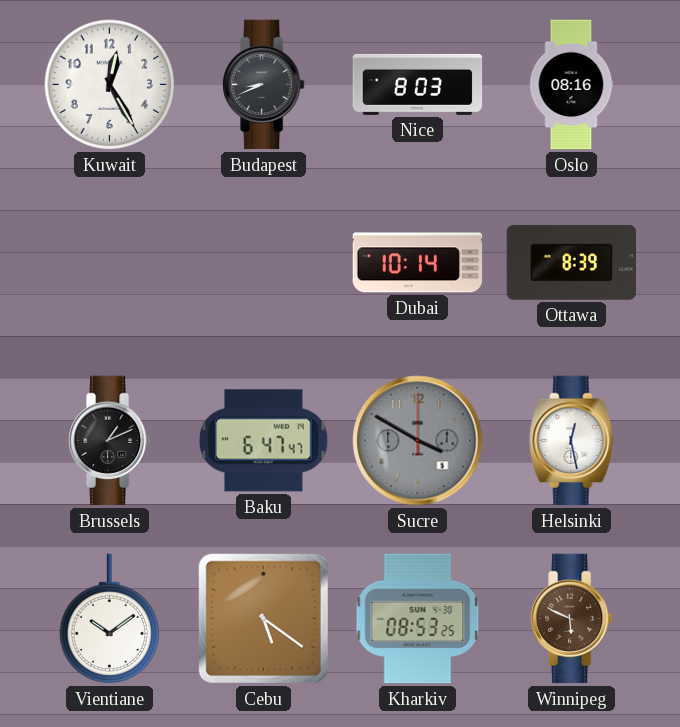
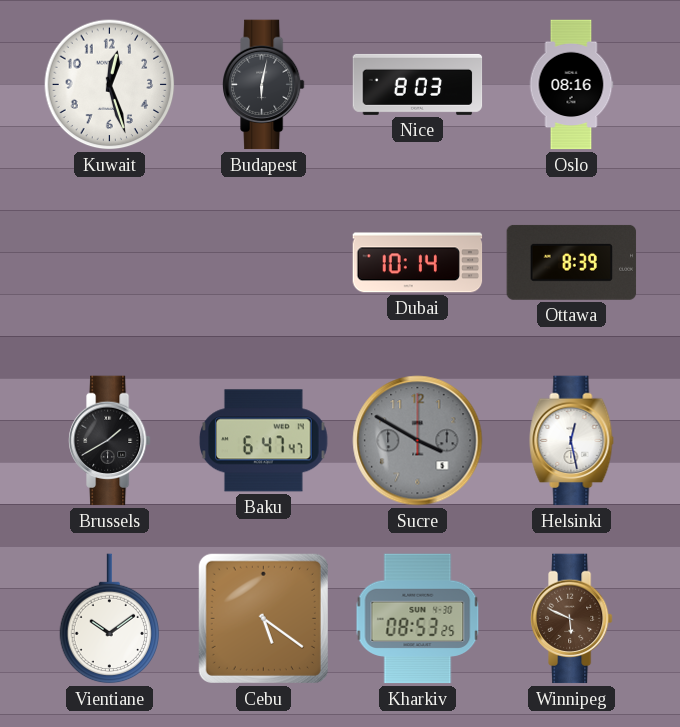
Kuwait: 12:25 -> 12:27 (110, 85)
Budapest: 8:41 -> 6:02 (264, 85)
Brussels: 1:11 -> 1:40 (110, 441)
